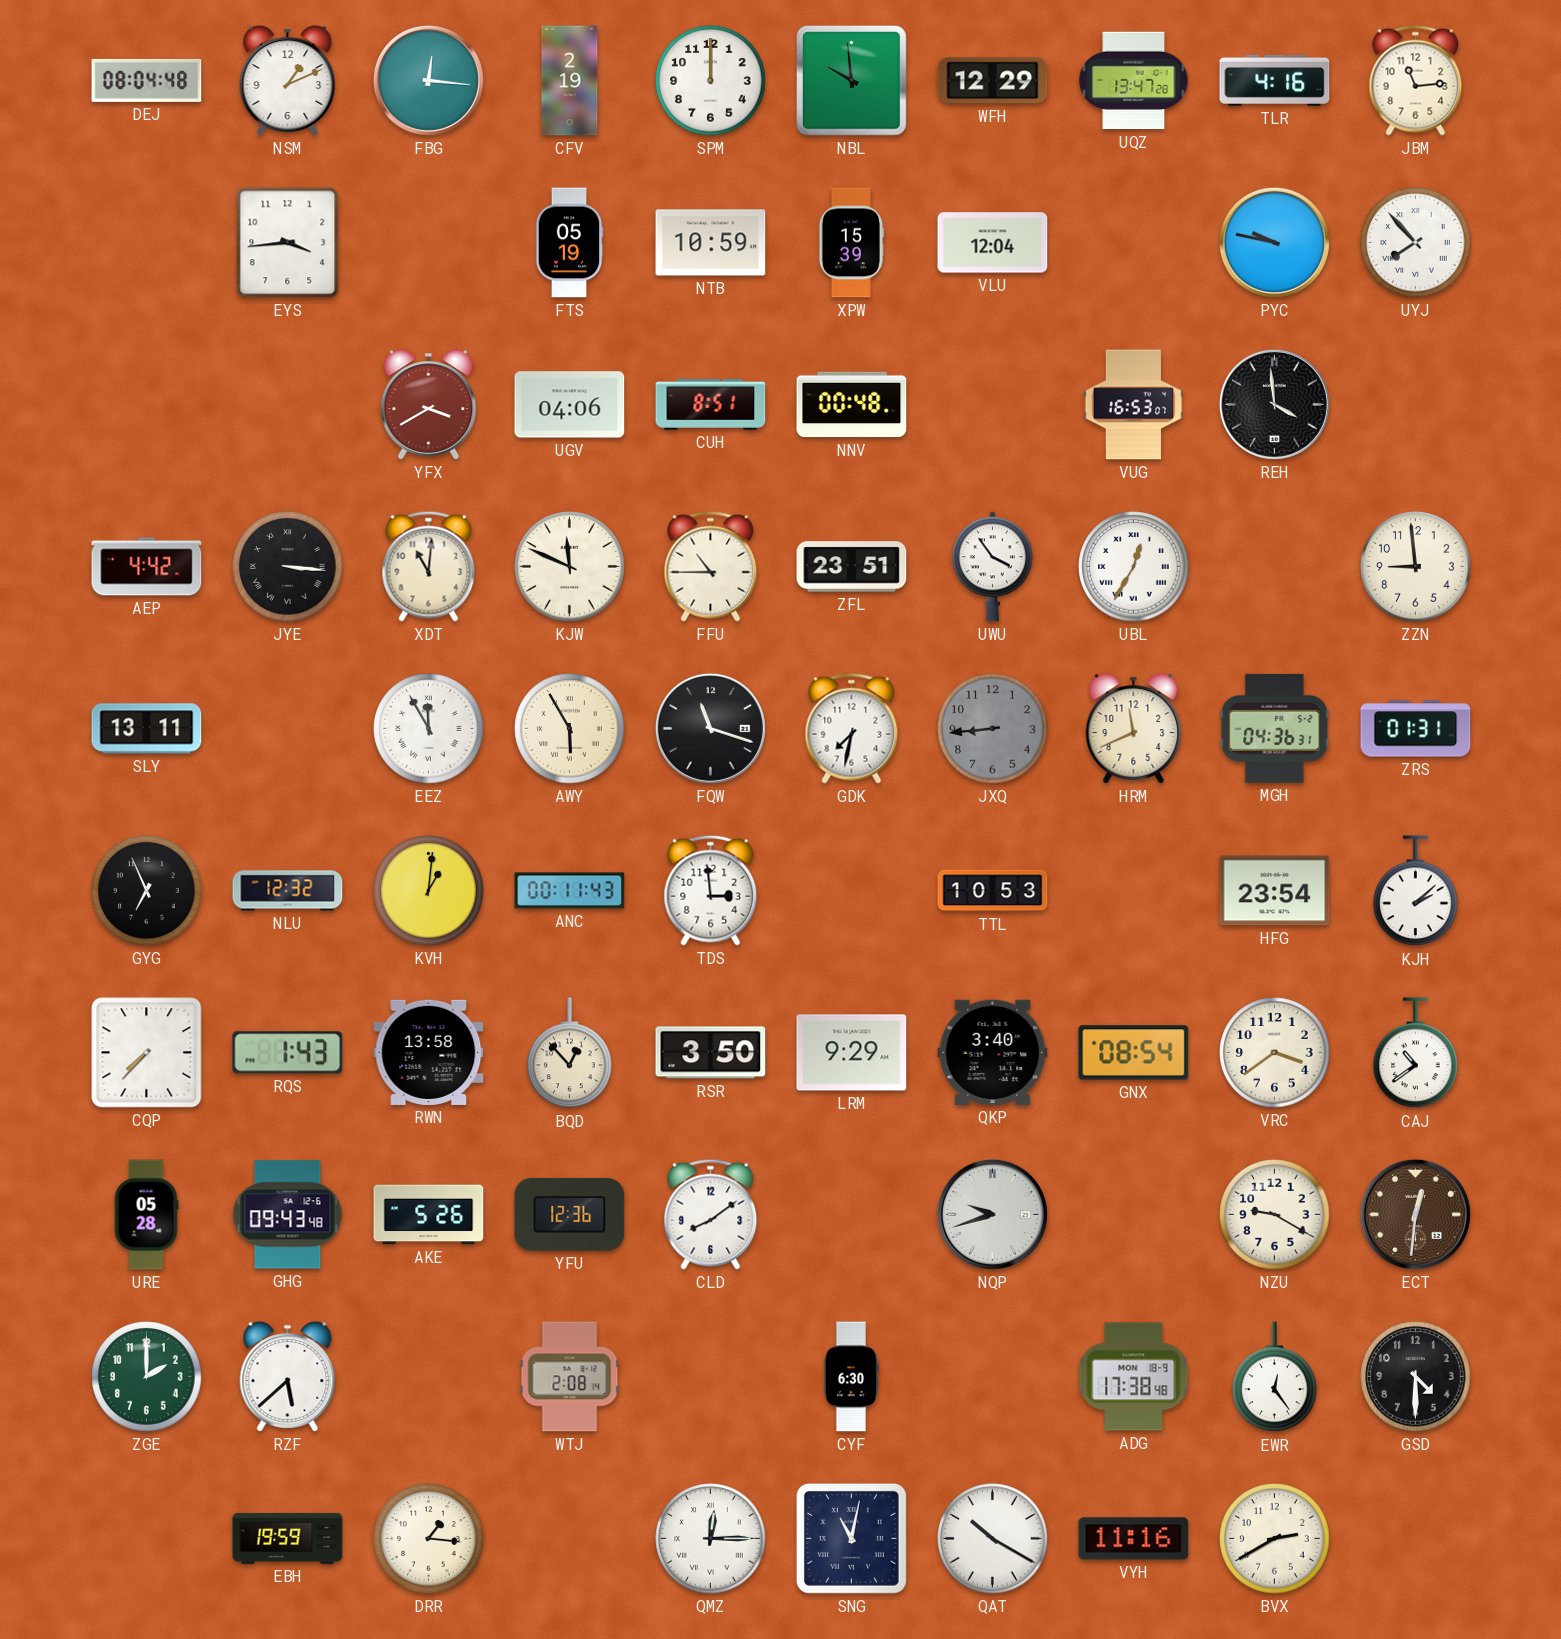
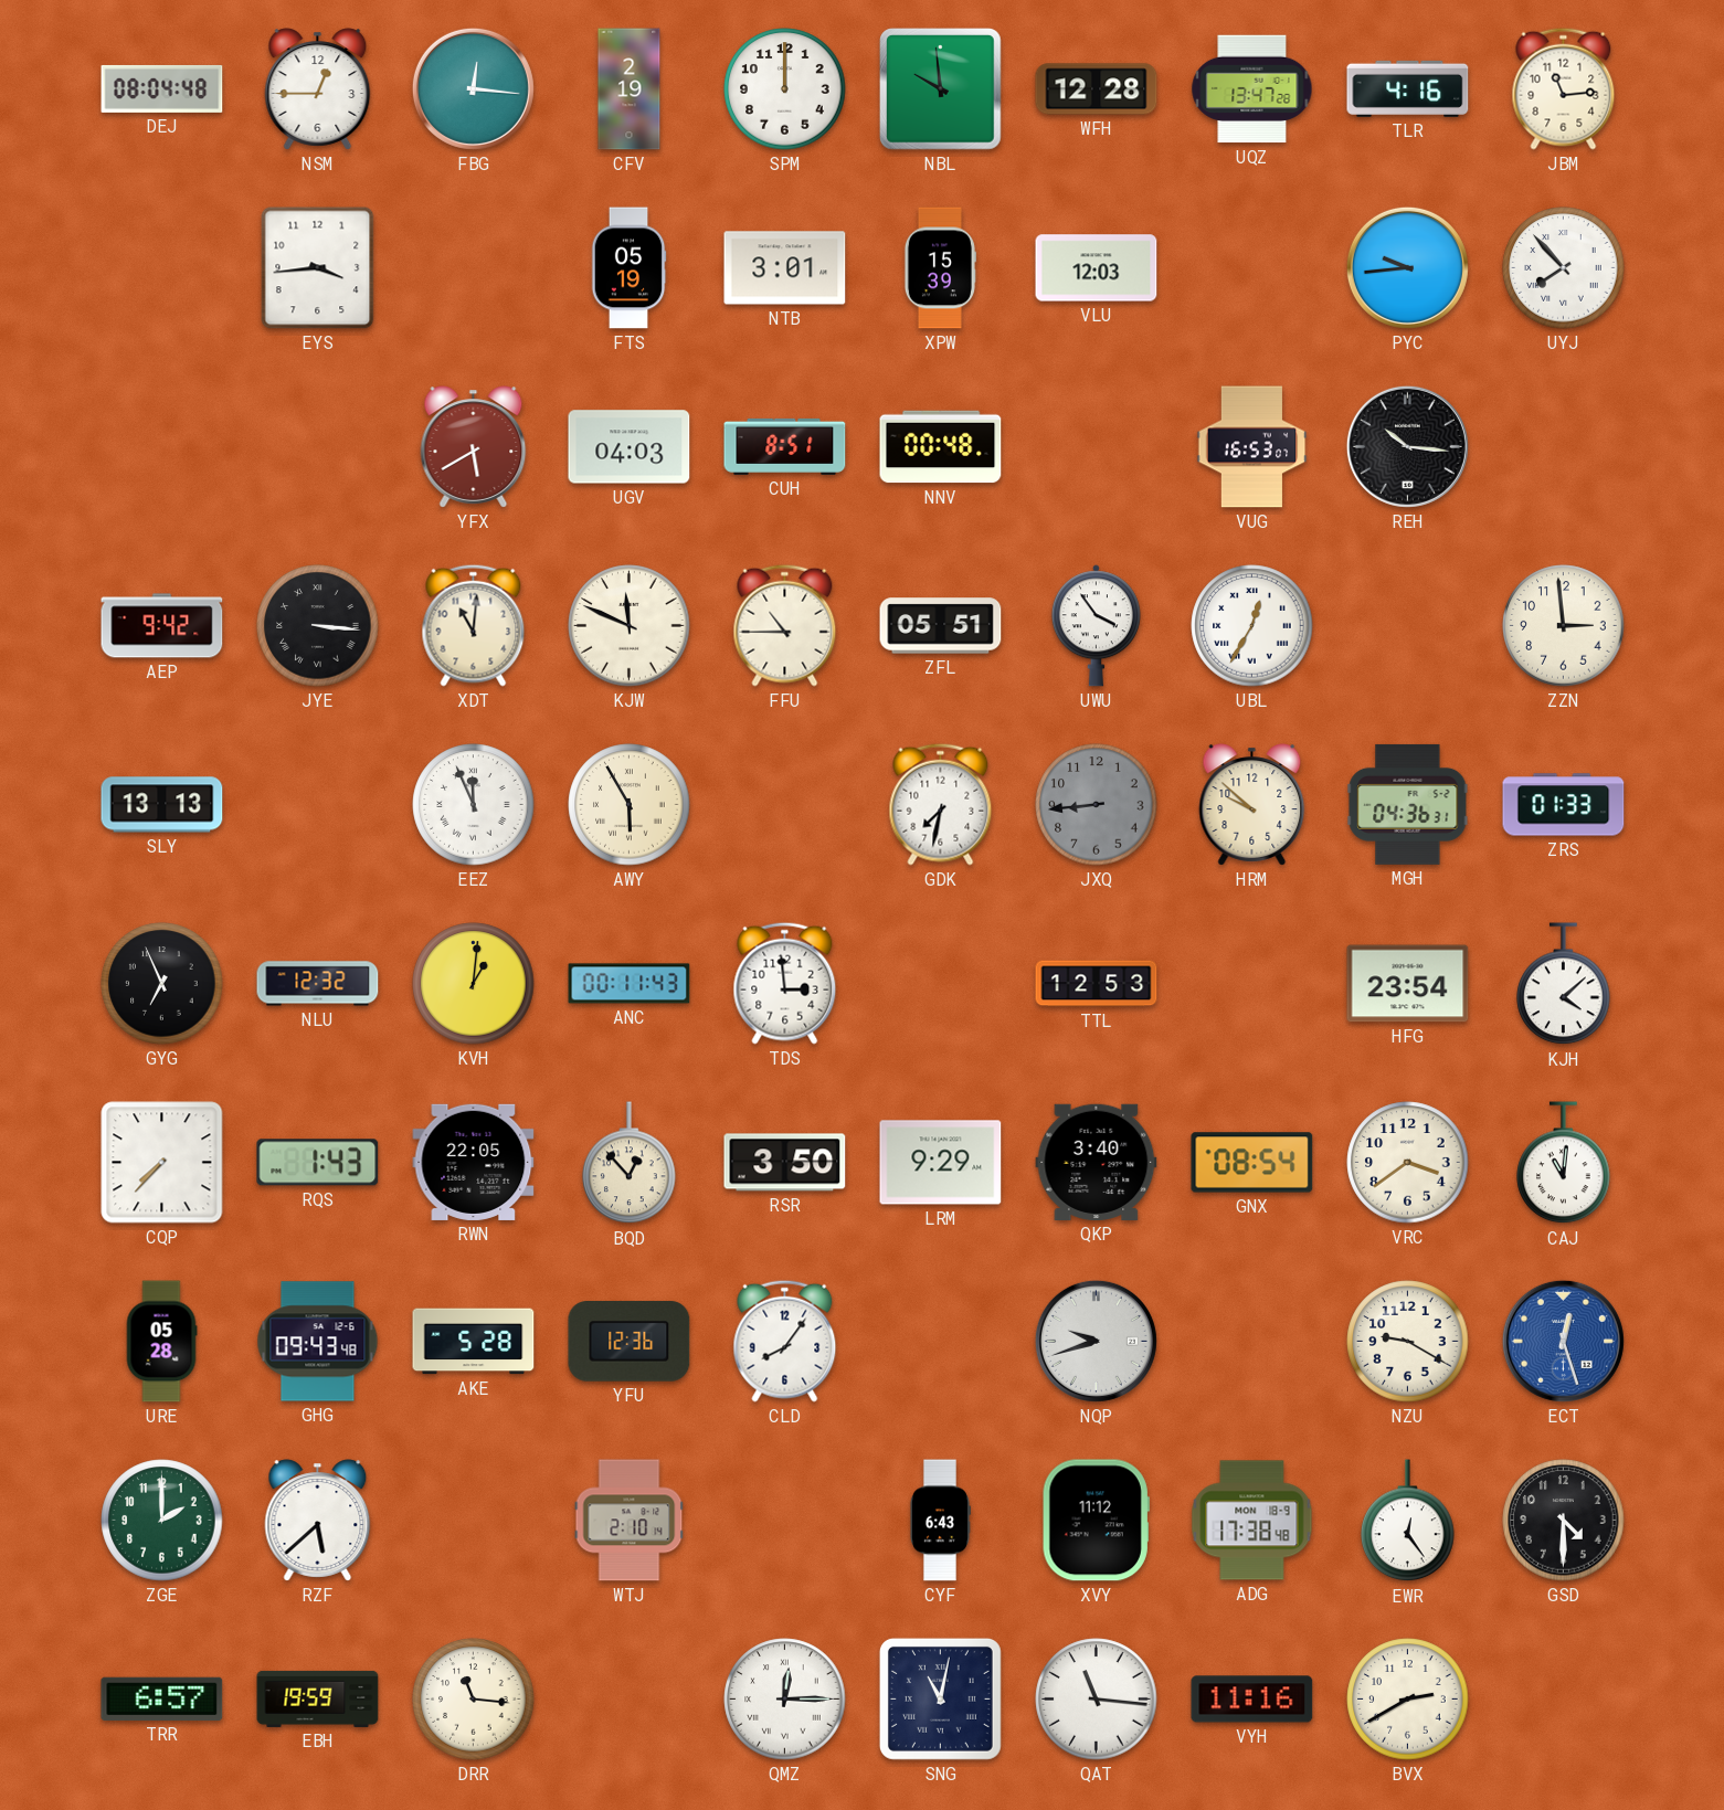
NSM: 1:11 -> 12:45 (318, 89)
WFH: 12:29 -> 12:28 (1097, 89)
NTB: 10:59 -> 3:01 (785, 268)
VLU: 12:04 -> 12:03 (1097, 268)
PYC: 9:47 -> 9:44 (1407, 267)
YFX: 3:40 -> 5:40 (474, 447)
UGV: 04:06 -> 04:03 (630, 447)
REH: 3:59 -> 10:16 (1407, 446)
AEP: 4:42 -> 9:42 (162, 626)
ZFL: 23:51 -> 05:51 (941, 626)
ZZN: 8:59 -> 2:59 (1564, 626)
SLY: 13:11 -> 13:13 (162, 805)
EEZ: 11:55 -> 11:56 (474, 805)
FQW: 11:18 -> none (710, 728)
HRM: 11:41 -> 9:52 (1252, 805)
ZRS: 01:31 -> 01:33 (1564, 805)
TTL: 10:53 -> 12:53 (1097, 984)
KJH: 2:08 -> 4:08 (1564, 984)
RWN: 13:58 -> 22:05 (474, 1162)
CAJ: 10:39 -> 11:01 (1564, 1163)
AKE: 5:26 -> 5:28 (474, 1342)
CLD: 8:09 -> 8:06 (785, 1341)
ECT: 12:31 -> 12:27 (1563, 1341)
ECT dial: brown -> blue (1563, 1341)
WTJ: 2:08 -> 2:10 (630, 1521)
CYF: 6:30 -> 6:43 (940, 1521)
XVY: none -> 11:12 (1096, 1521)
TRR: none -> 6:57 (162, 1698)
DRR: 1:16 -> 11:16 (474, 1700)
QAT: 10:20 -> 11:16 (1097, 1700)
